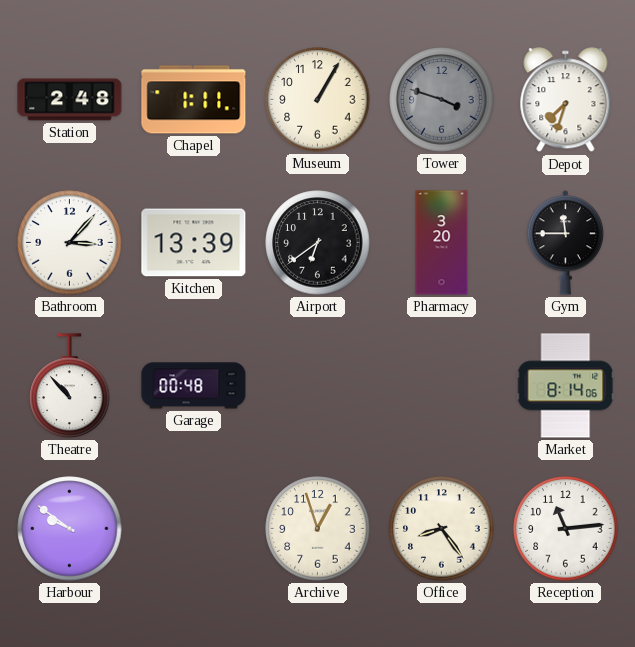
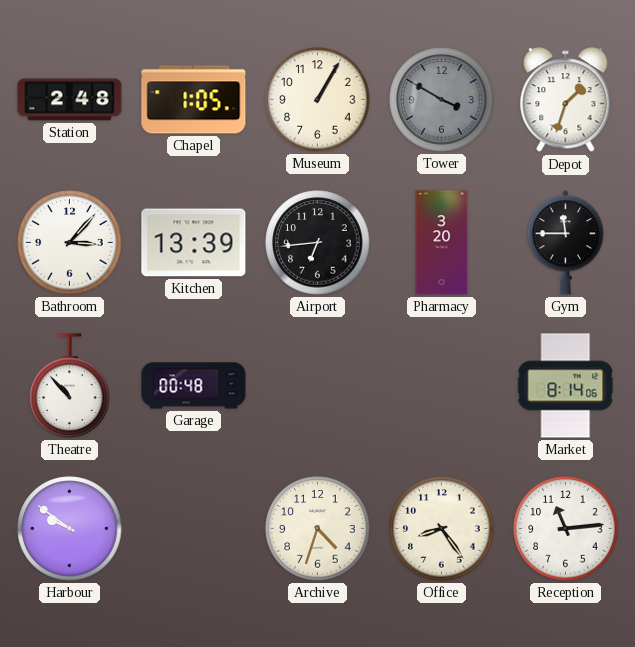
Chapel: 1:11 -> 1:05 (194, 100)
Tower: 3:48 -> 3:50 (442, 100)
Depot: 7:33 -> 1:33 (566, 100)
Airport: 6:39 -> 6:44 (318, 243)
Archive: 12:57 -> 4:33 (318, 529)
